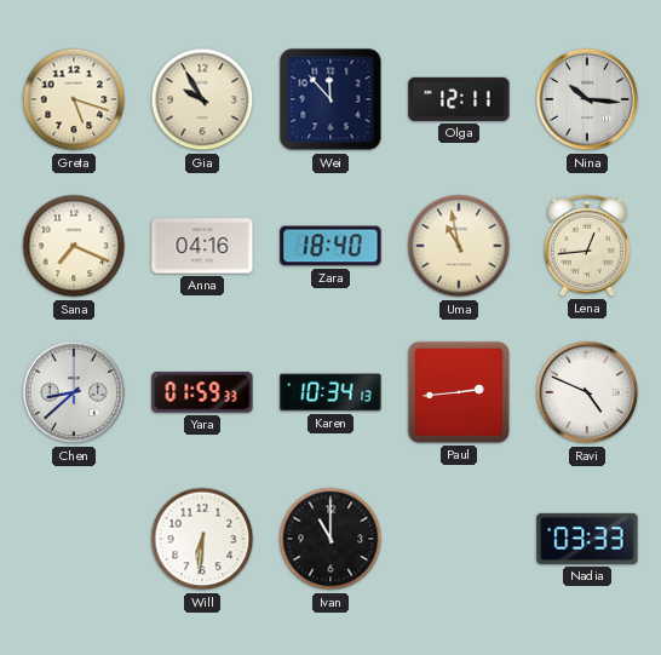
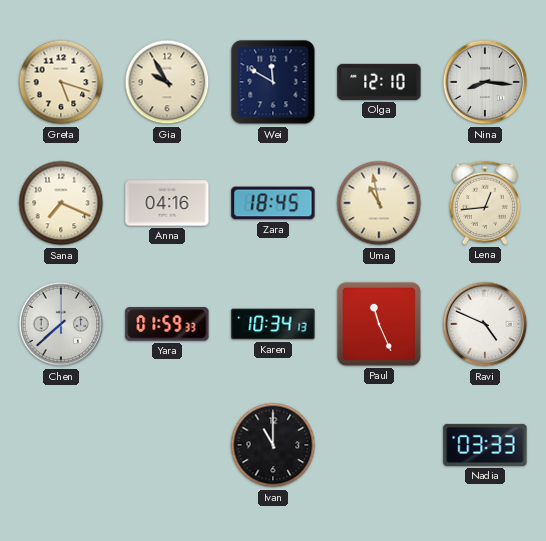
Wei: 11:53 -> 11:50 (273, 82)
Olga: 12:11 -> 12:10 (379, 82)
Nina: 10:16 -> 8:16 (485, 82)
Zara: 18:40 -> 18:45 (273, 203)
Chen: 8:38 -> 7:38 (61, 324)
Paul: 2:44 -> 11:26 (379, 324)
Will: 6:31 -> none (202, 539)
